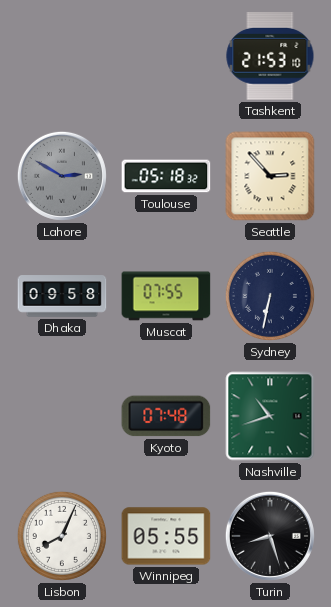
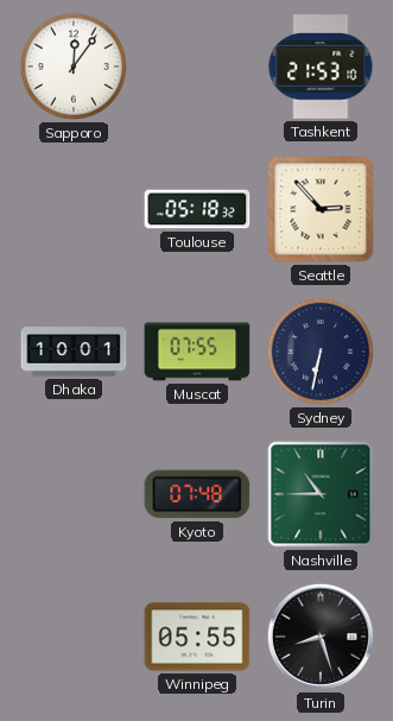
Sapporo: none -> 12:06 (74, 67)
Lahore: 2:50 -> none (62, 176)
Dhaka: 09:58 -> 10:01 (74, 352)
Nashville: 10:42 -> 10:45 (321, 494)
Lisbon: 8:04 -> none (62, 536)
